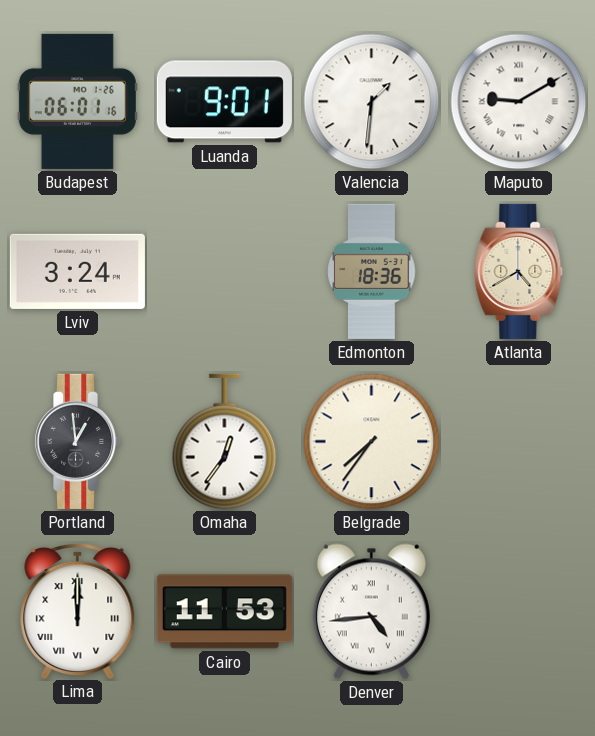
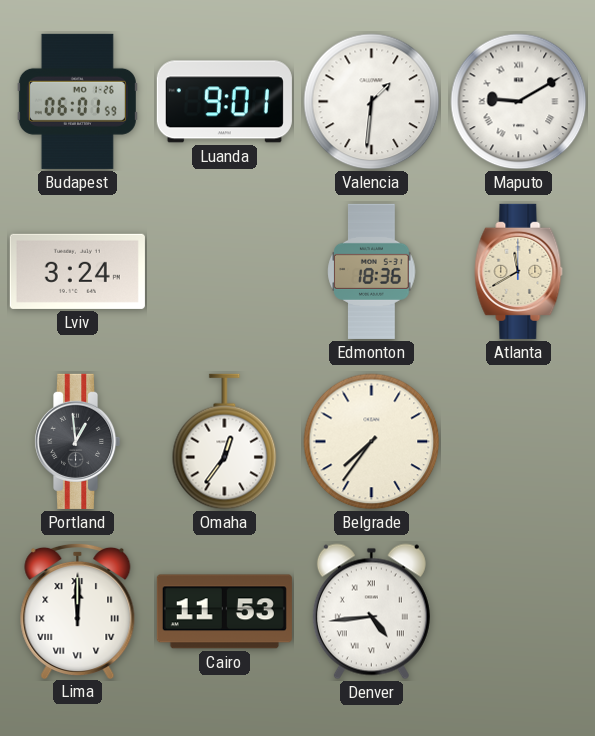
Budapest: 06:01:16 -> 06:01:59 (77, 101)
Atlanta: 4:40 -> 11:40 (519, 271)
